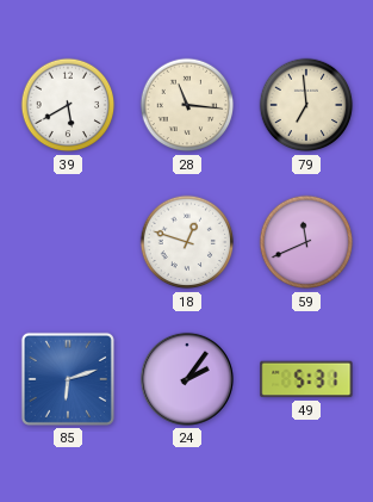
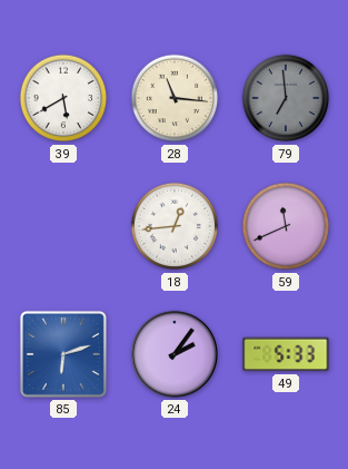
79 dial: cream -> grey (286, 98)
18: 12:48 -> 12:44 (175, 226)
49: 5:31 -> 5:33 (286, 354)
